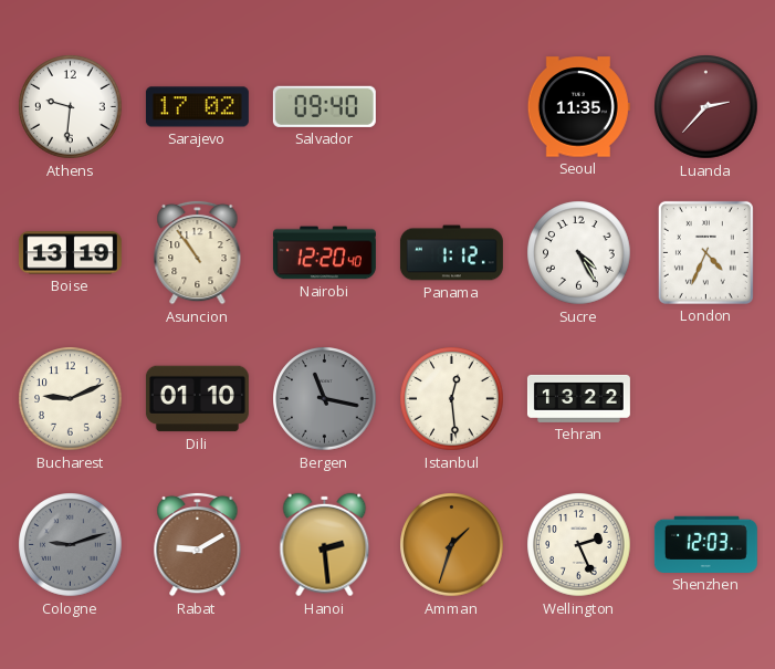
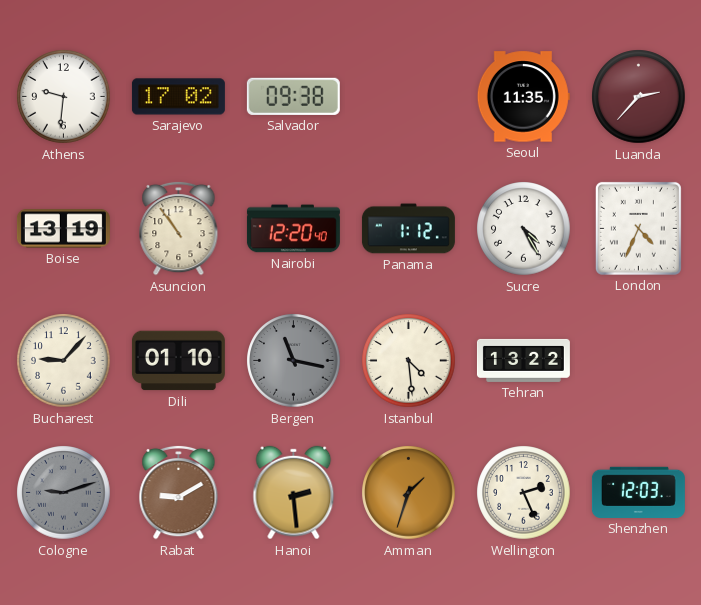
Salvador: 09:40 -> 09:38 (293, 96)
Bucharest: 9:11 -> 9:07 (64, 361)
Istanbul: 12:29 -> 4:29 (409, 361)
